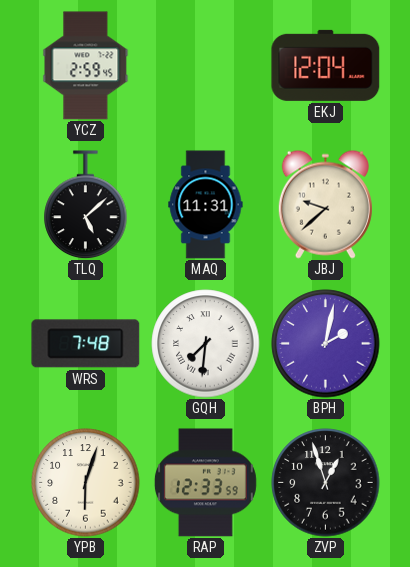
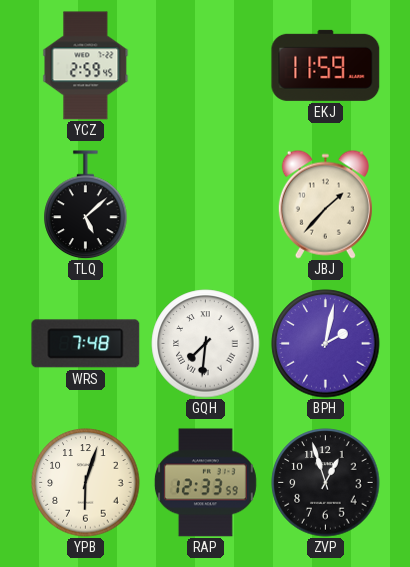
EKJ: 12:04 -> 11:59 (326, 65)
MAQ: 11:31 -> none (206, 205)
JBJ: 9:38 -> 1:37 (325, 204)
